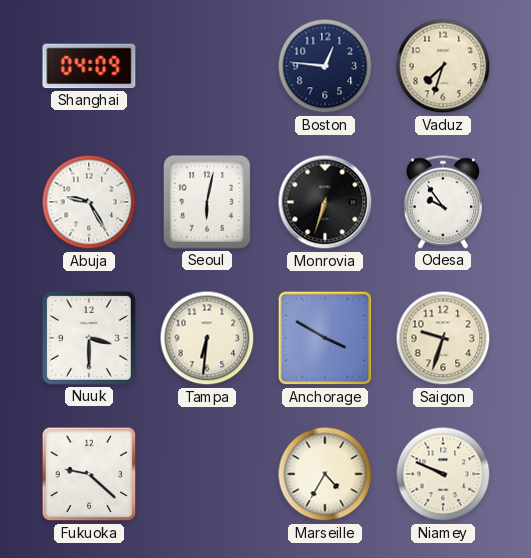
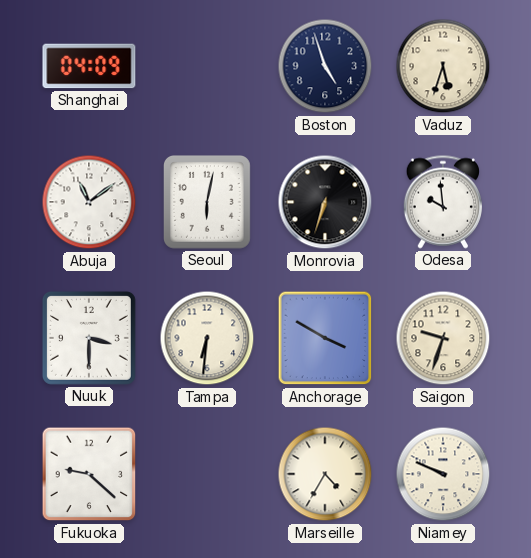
Boston: 12:46 -> 4:57 (325, 66)
Vaduz: 7:33 -> 5:33 (443, 66)
Abuja: 9:25 -> 11:09 (89, 202)
Odesa: 9:54 -> 9:59 (443, 202)
